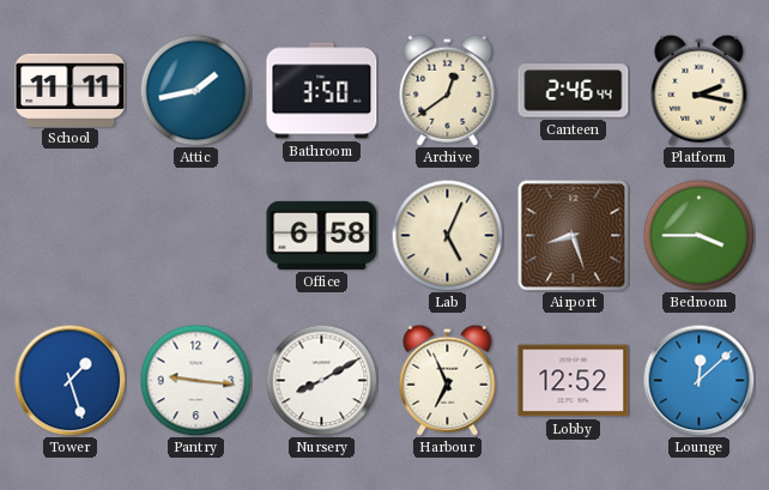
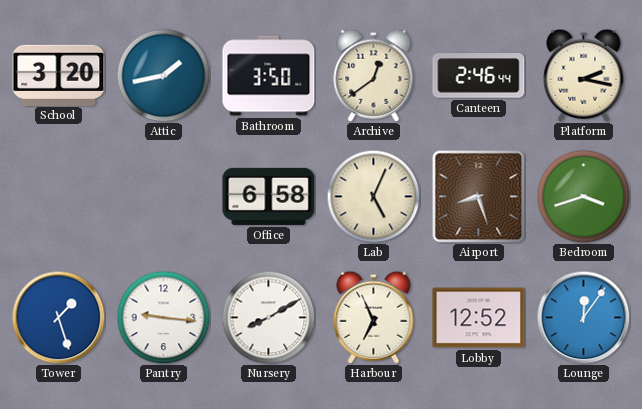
School: 11:11 -> 3:20 (59, 75)
Bedroom: 3:45 -> 3:42 (583, 196)
Lounge: 12:08 -> 12:06 (583, 317)
